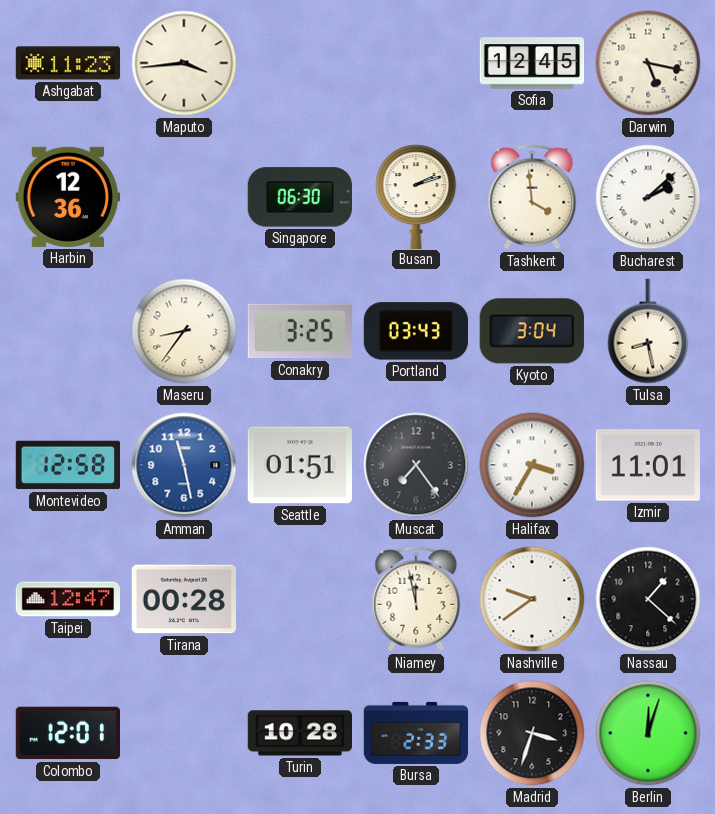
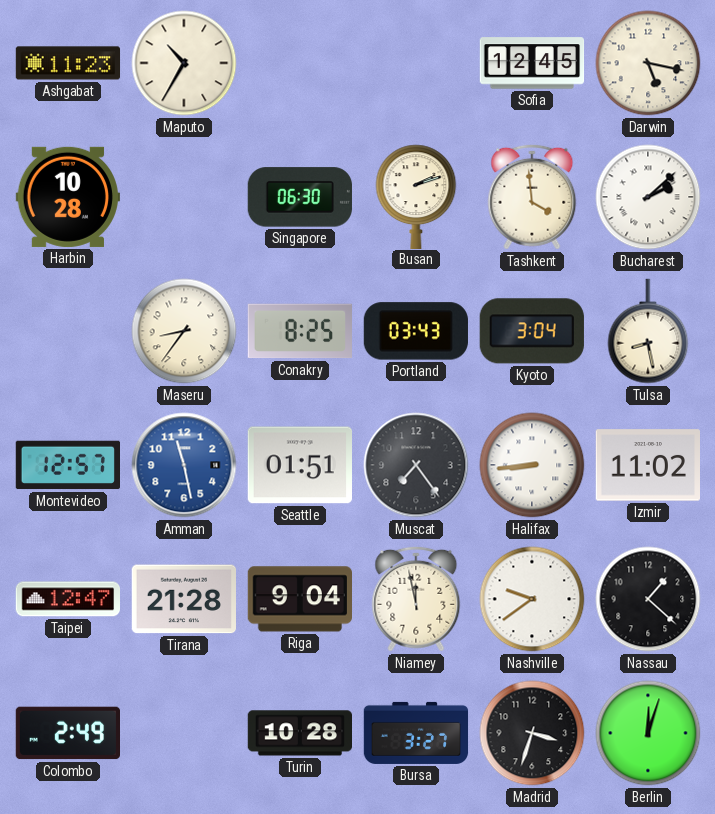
Maputo: 3:44 -> 10:35 (184, 63)
Harbin: 12:36 -> 10:28 (67, 197)
Conakry: 3:25 -> 8:25 (299, 331)
Montevideo: 12:58 -> 12:57 (67, 465)
Halifax: 3:35 -> 8:44 (532, 465)
Izmir: 11:01 -> 11:02 (647, 465)
Tirana: 00:28 -> 21:28 (183, 599)
Riga: none -> 9:04 (299, 599)
Colombo: 12:01 -> 2:49 (67, 733)
Bursa: 2:33 -> 3:27 (416, 733)
